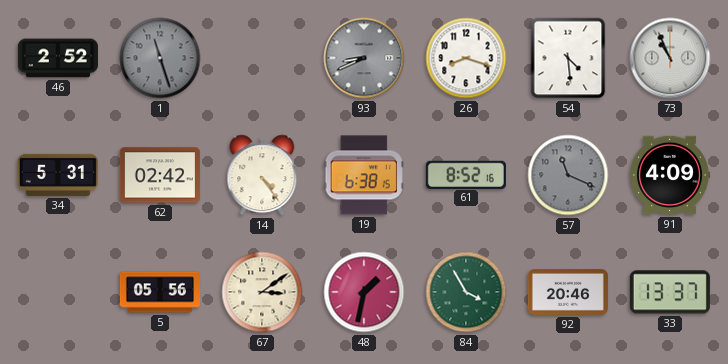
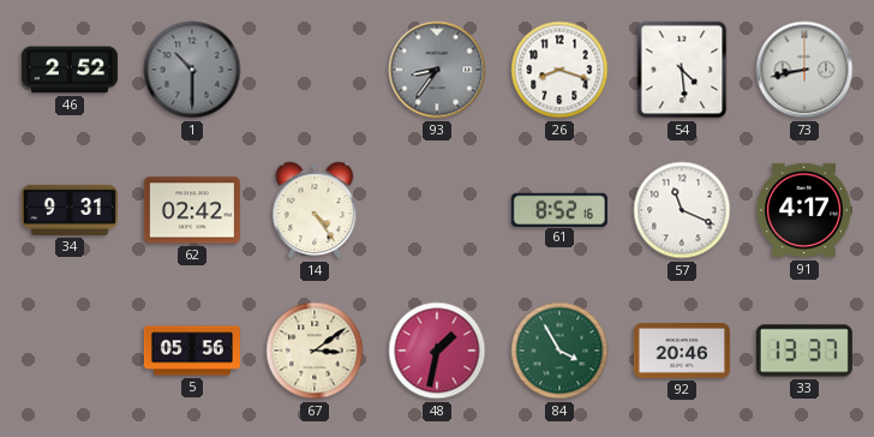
1: 11:27 -> 10:30 (192, 70)
93: 8:41 -> 8:36 (437, 70)
73: 10:56 -> 8:43 (804, 70)
34: 5:31 -> 9:31 (70, 210)
19: 6:38 -> none (364, 175)
57 dial: grey -> white (682, 210)
91: 4:09 -> 4:17 (804, 210)
